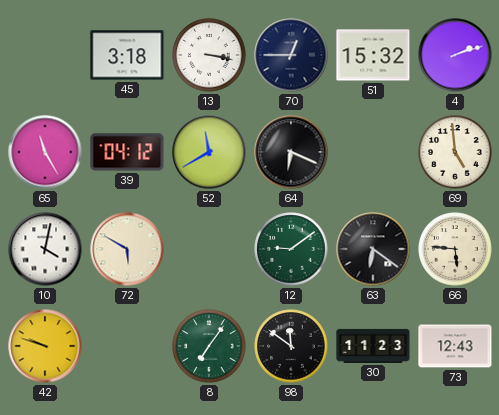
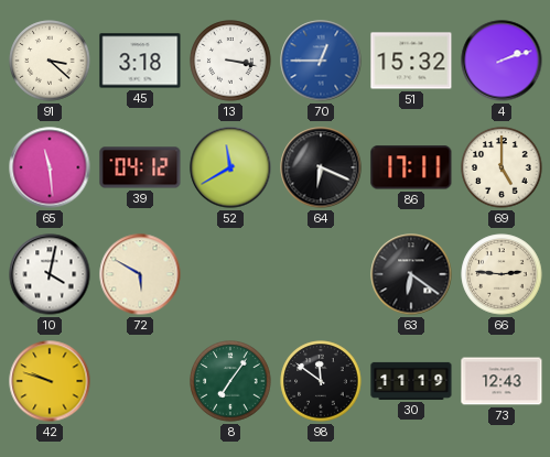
91: none -> 3:22 (50, 61)
70 dial: navy -> blue (321, 61)
65: 11:25 -> 11:29 (50, 167)
86: none -> 17:11 (411, 167)
69: 4:59 -> 5:00 (502, 167)
12: 9:09 -> none (291, 249)
66: 5:46 -> 2:46 (502, 274)
30: 11:23 -> 11:19 (411, 381)
